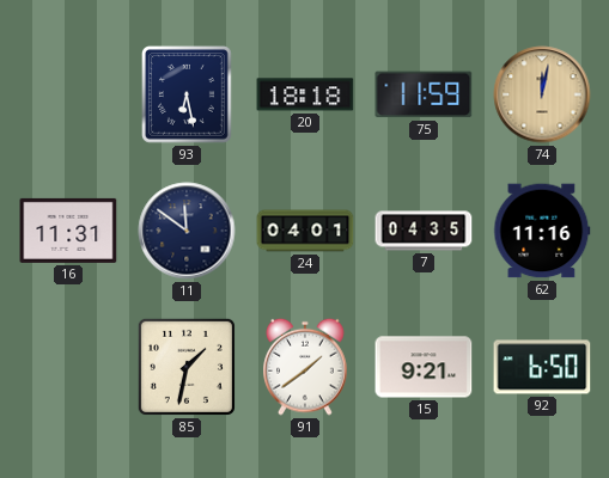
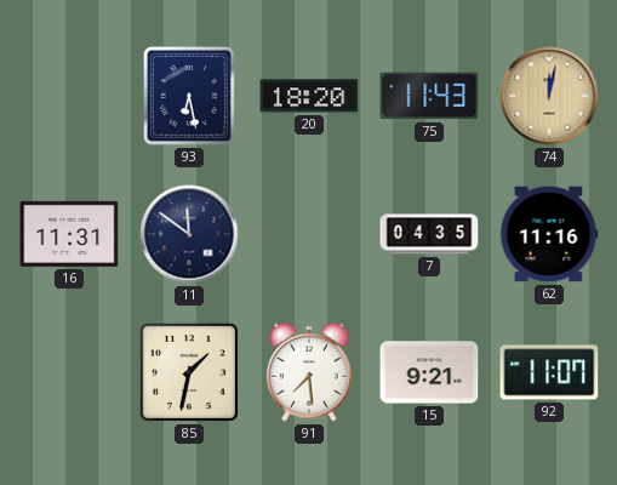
20: 18:18 -> 18:20 (309, 96)
75: 11:59 -> 11:43 (429, 96)
24: 04:01 -> none (305, 231)
91: 1:39 -> 7:29 (309, 372)
92: 6:50 -> 11:07 (549, 372)
